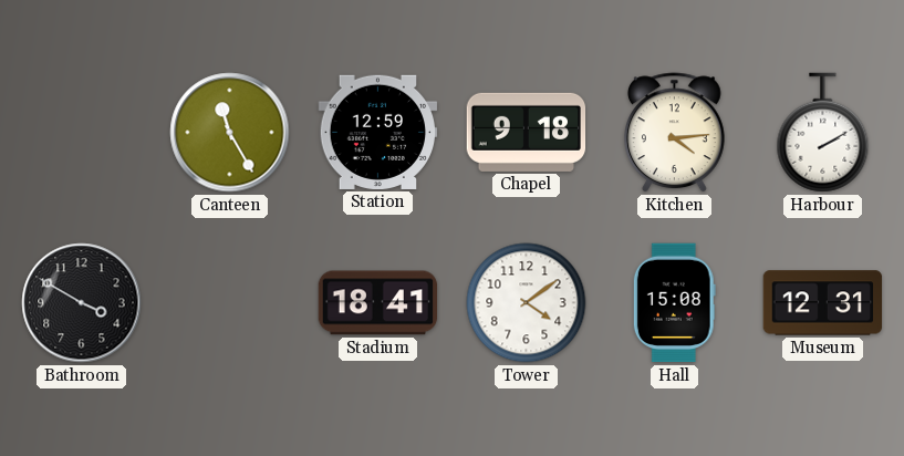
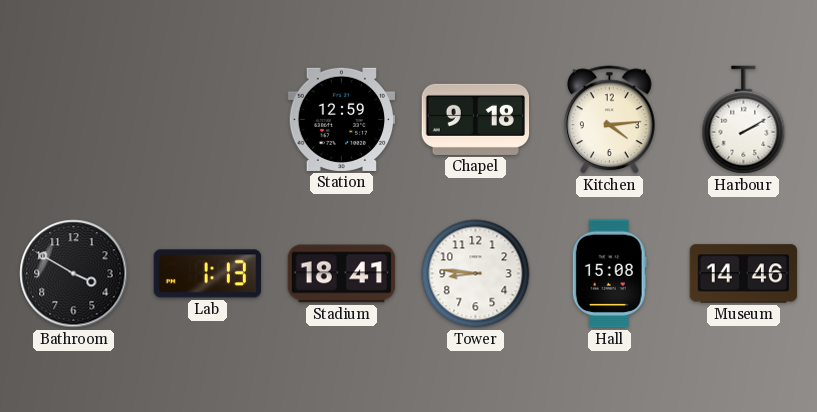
Canteen: 11:25 -> none (230, 133)
Lab: none -> 1:13 (208, 274)
Tower: 4:09 -> 8:46 (476, 274)
Museum: 12:31 -> 14:46 (744, 274)
